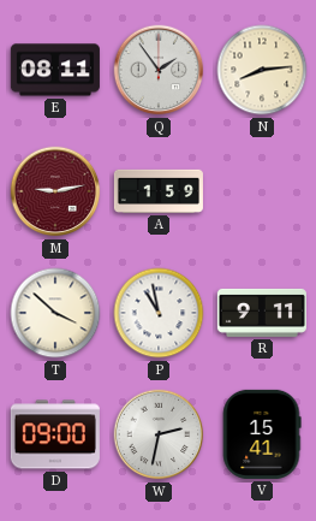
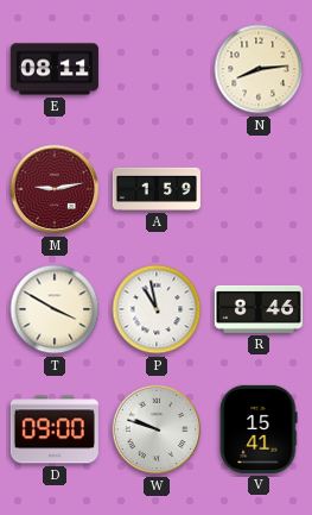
Q: 1:54 -> none (159, 70)
T: 3:52 -> 3:50 (55, 309)
R: 9:11 -> 8:46 (259, 309)
W: 2:32 -> 9:48 (157, 429)
